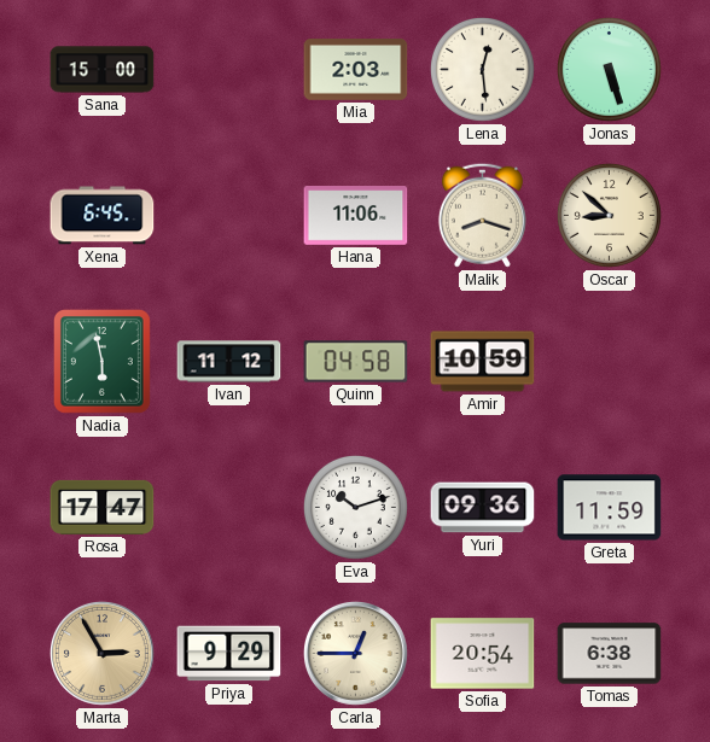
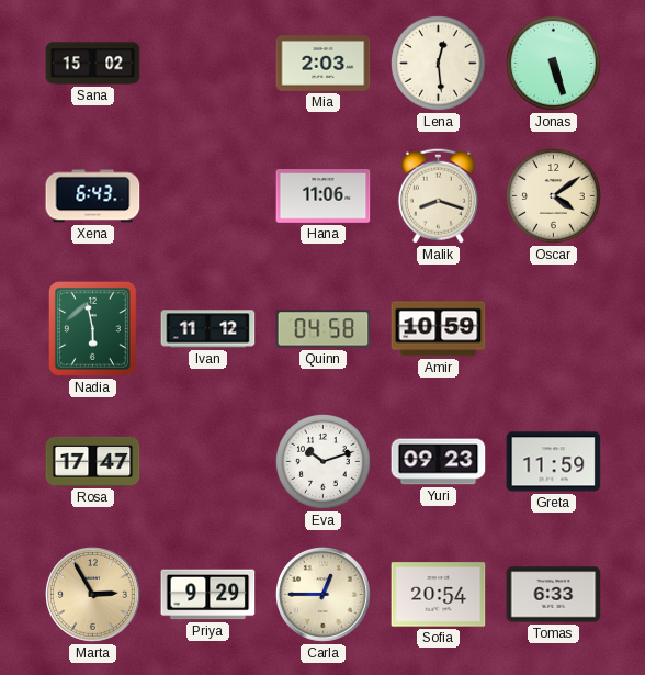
Sana: 15:00 -> 15:02 (93, 64)
Xena: 6:45 -> 6:43 (93, 196)
Oscar: 8:52 -> 4:09 (553, 195)
Yuri: 09:36 -> 09:23 (439, 462)
Tomas: 6:38 -> 6:33 (554, 595)
